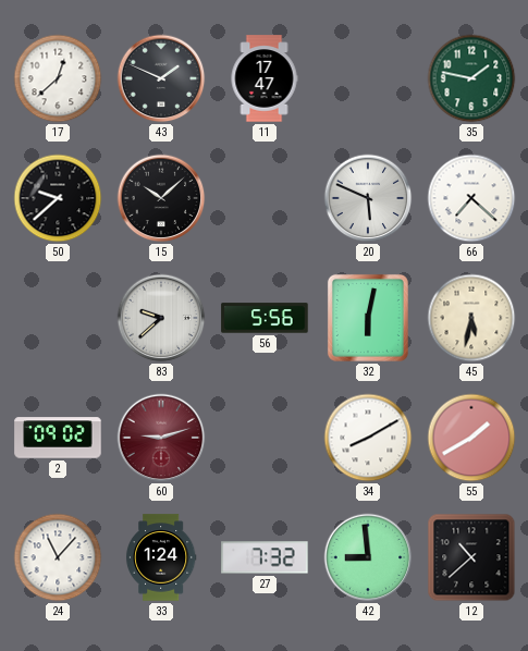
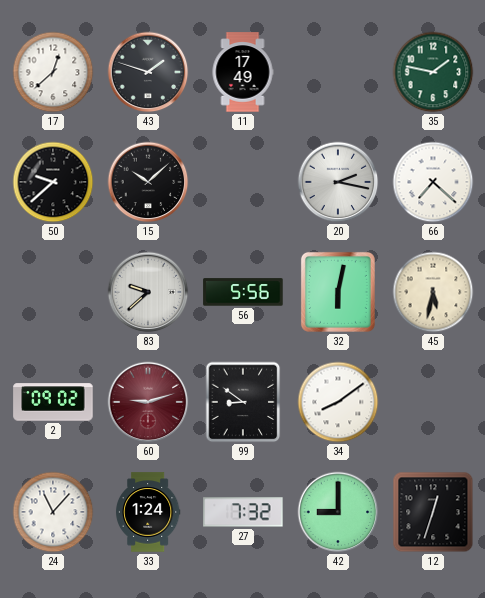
43: 1:49 -> 1:48 (148, 72)
11: 17:47 -> 17:49 (243, 72)
20: 5:49 -> 2:17 (338, 182)
99: none -> 8:51 (243, 402)
34: 8:10 -> 8:09 (338, 402)
55: 1:40 -> none (471, 438)
42: 8:59 -> 9:00 (338, 512)
12: 10:38 -> 12:33 (433, 512)
